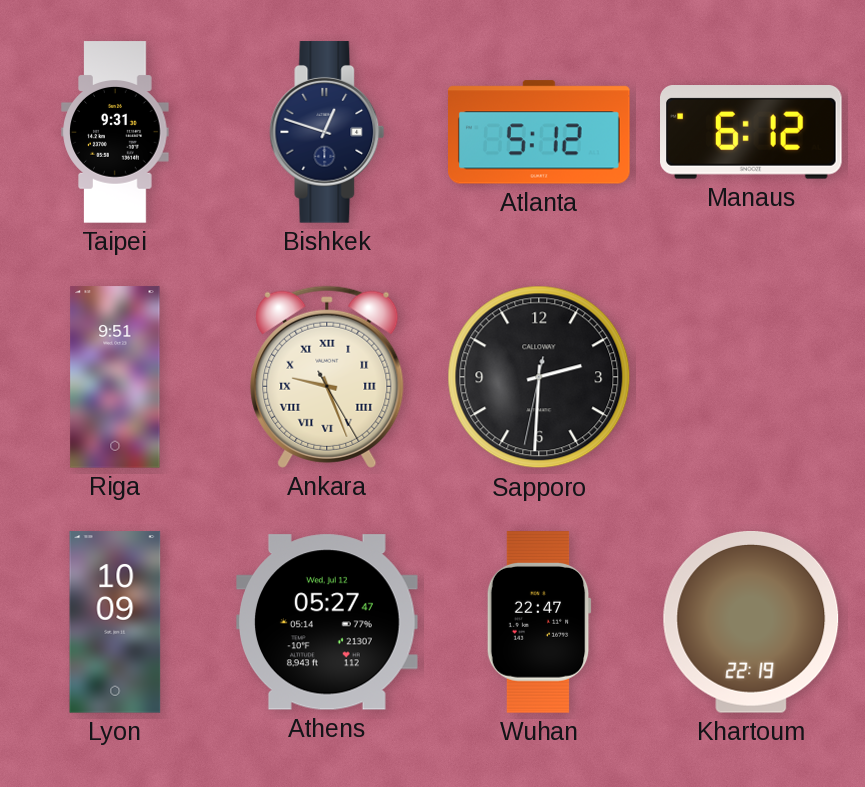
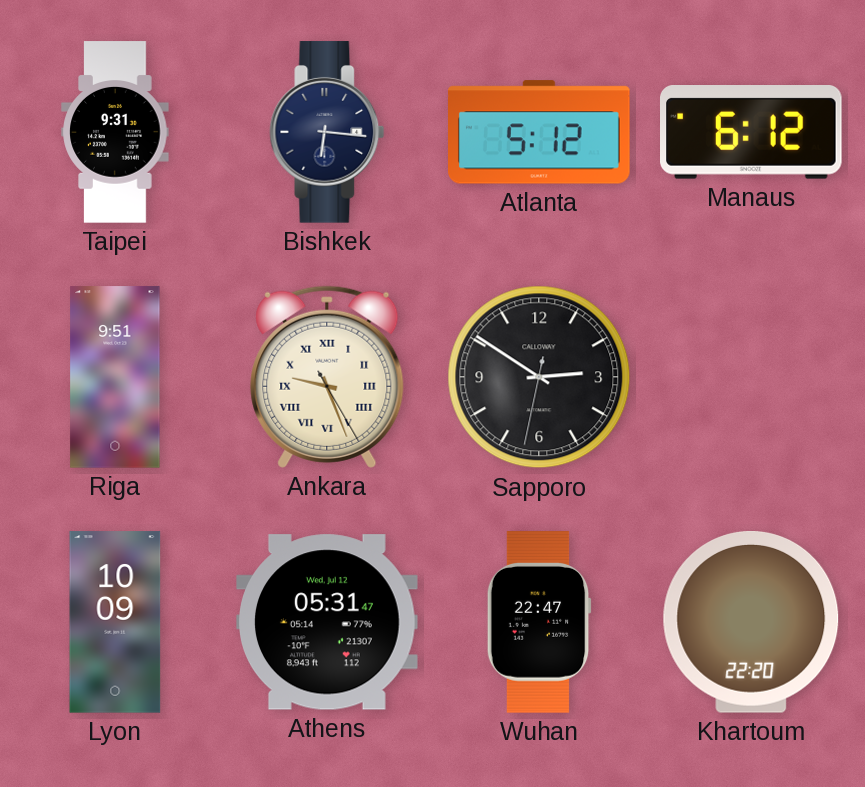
Bishkek: 12:48 -> 6:16 (327, 132)
Sapporo: 2:30 -> 2:50 (539, 377)
Athens: 05:27 -> 05:31 (327, 622)
Khartoum: 22:19 -> 22:20 (751, 623)
